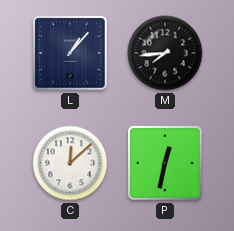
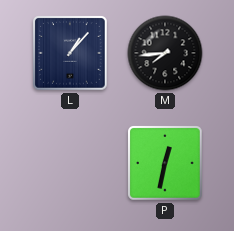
C: 12:08 -> none (70, 163)
